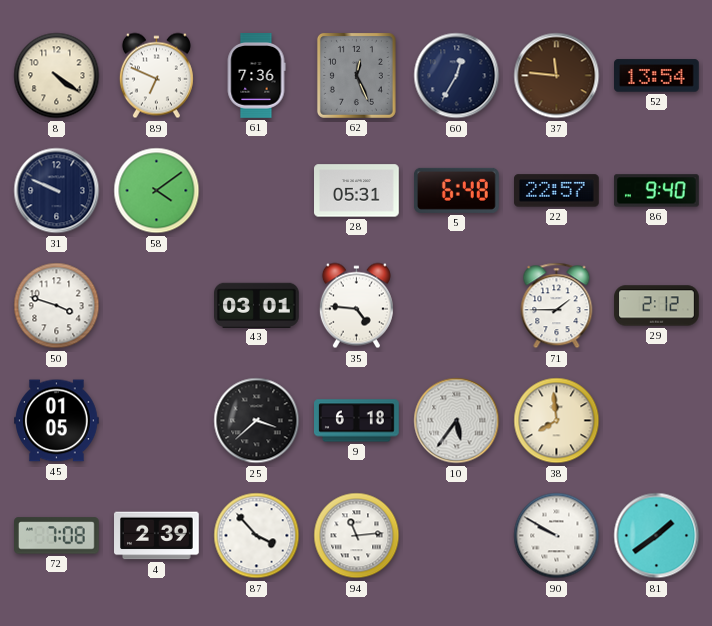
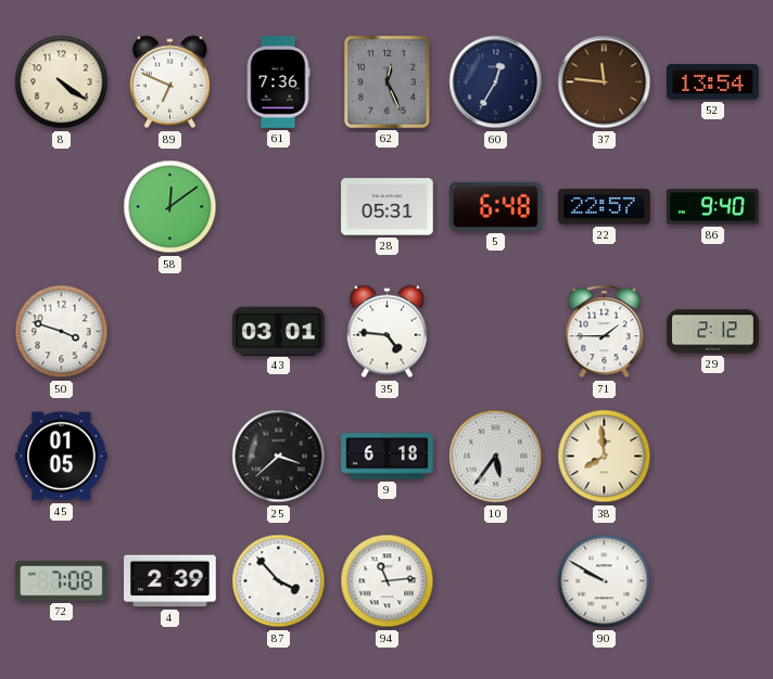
31: 9:49 -> none (57, 191)
58: 4:09 -> 12:09 (170, 207)
81: 1:39 -> none (657, 536)
